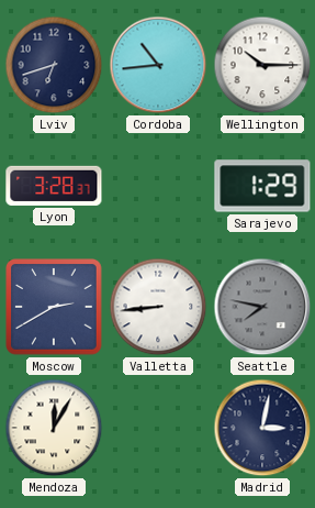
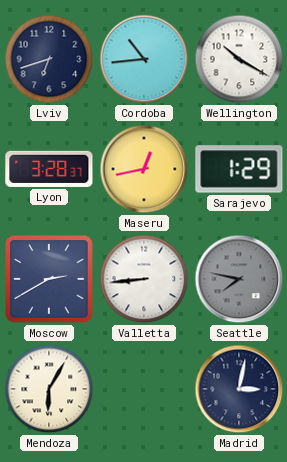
Wellington: 10:15 -> 10:20 (239, 59)
Maseru: none -> 12:43 (144, 169)
Mendoza: 12:05 -> 6:05 (49, 389)
